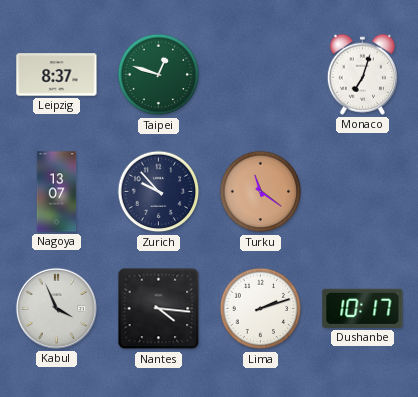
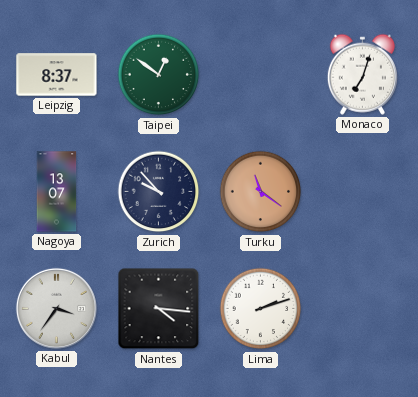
Taipei: 12:48 -> 12:51 (159, 75)
Kabul: 3:56 -> 3:36 (56, 308)
Dushanbe: 10:17 -> none (363, 308)
